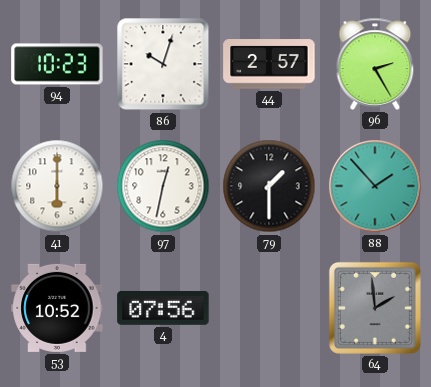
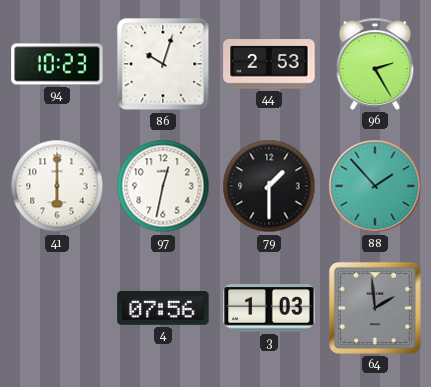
44: 2:57 -> 2:53 (269, 64)
53: 10:52 -> none (57, 308)
3: none -> 1:03 (269, 308)
